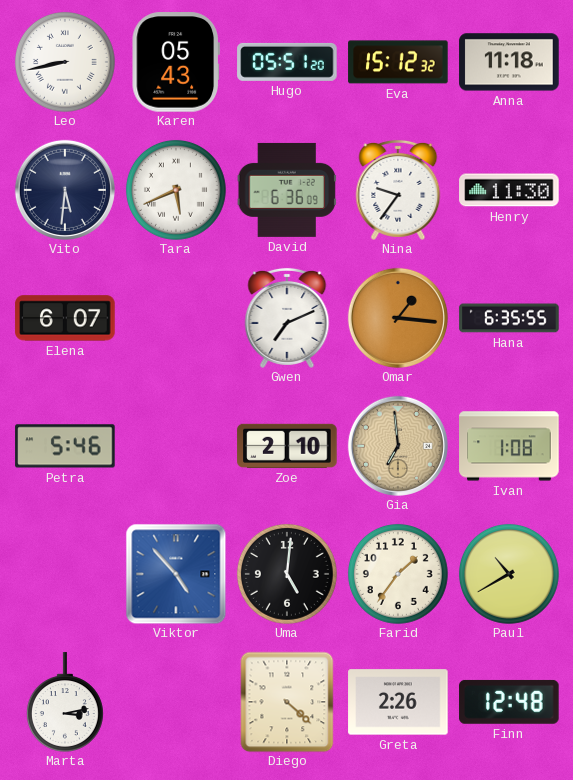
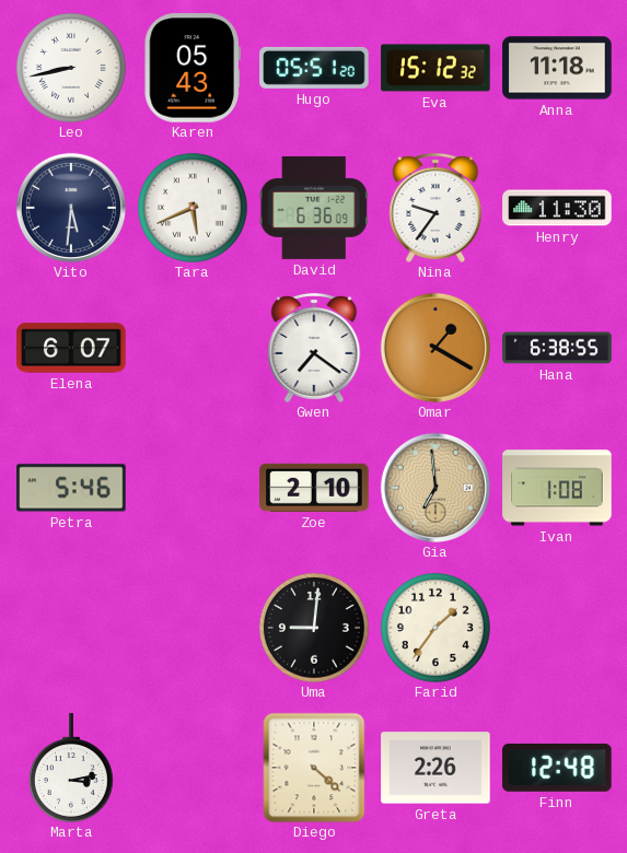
Gwen: 7:11 -> 7:21 (314, 348)
Omar: 1:16 -> 1:20 (436, 348)
Hana: 6:35 -> 6:38 (557, 348)
Viktor: 4:53 -> none (176, 574)
Uma: 5:01 -> 9:01 (314, 628)
Paul: 10:40 -> none (509, 574)
